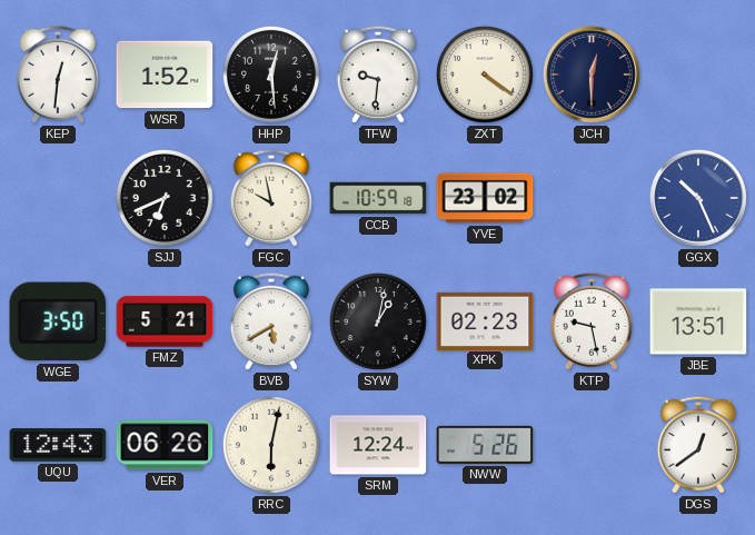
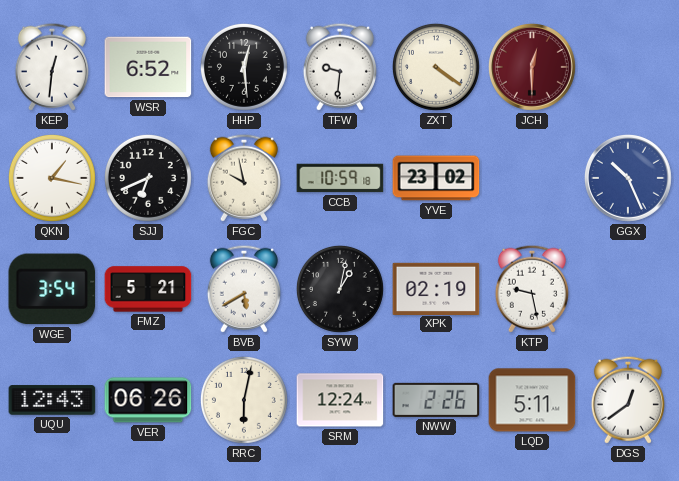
WSR: 1:52 -> 6:52 (148, 67)
JCH dial: navy -> burgundy (532, 67)
QKN: none -> 1:17 (52, 178)
WGE: 3:50 -> 3:54 (52, 289)
XPK: 02:23 -> 02:19 (436, 288)
JBE: 13:51 -> none (698, 321)
NWW: 5:26 -> 2:26 (436, 400)
LQD: none -> 5:11 (532, 400)
